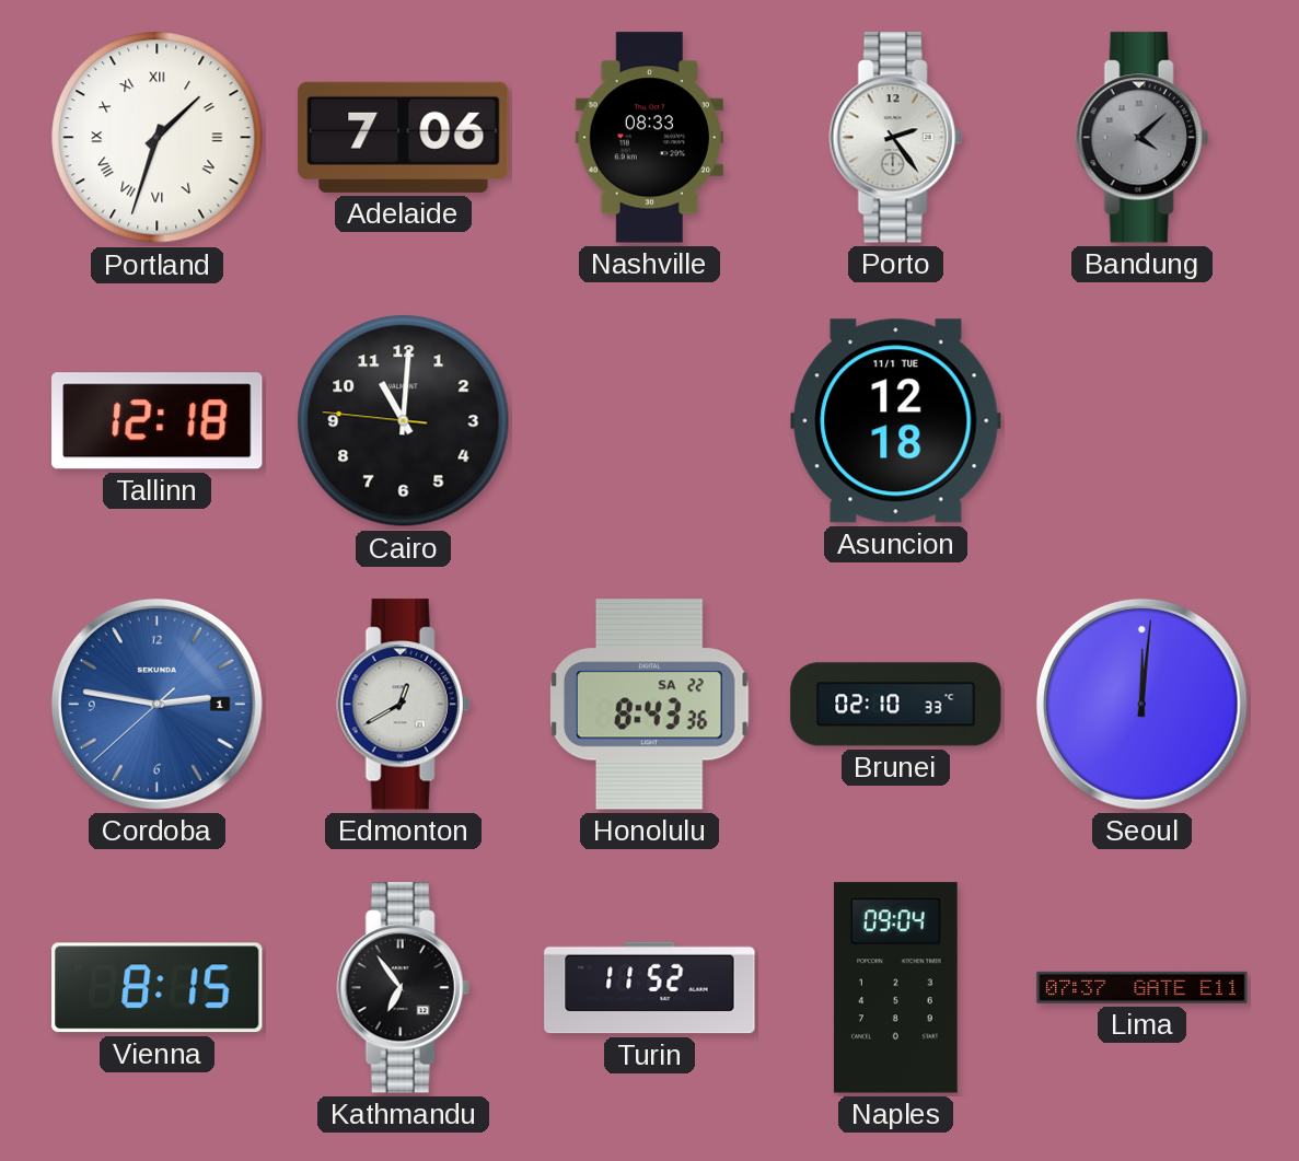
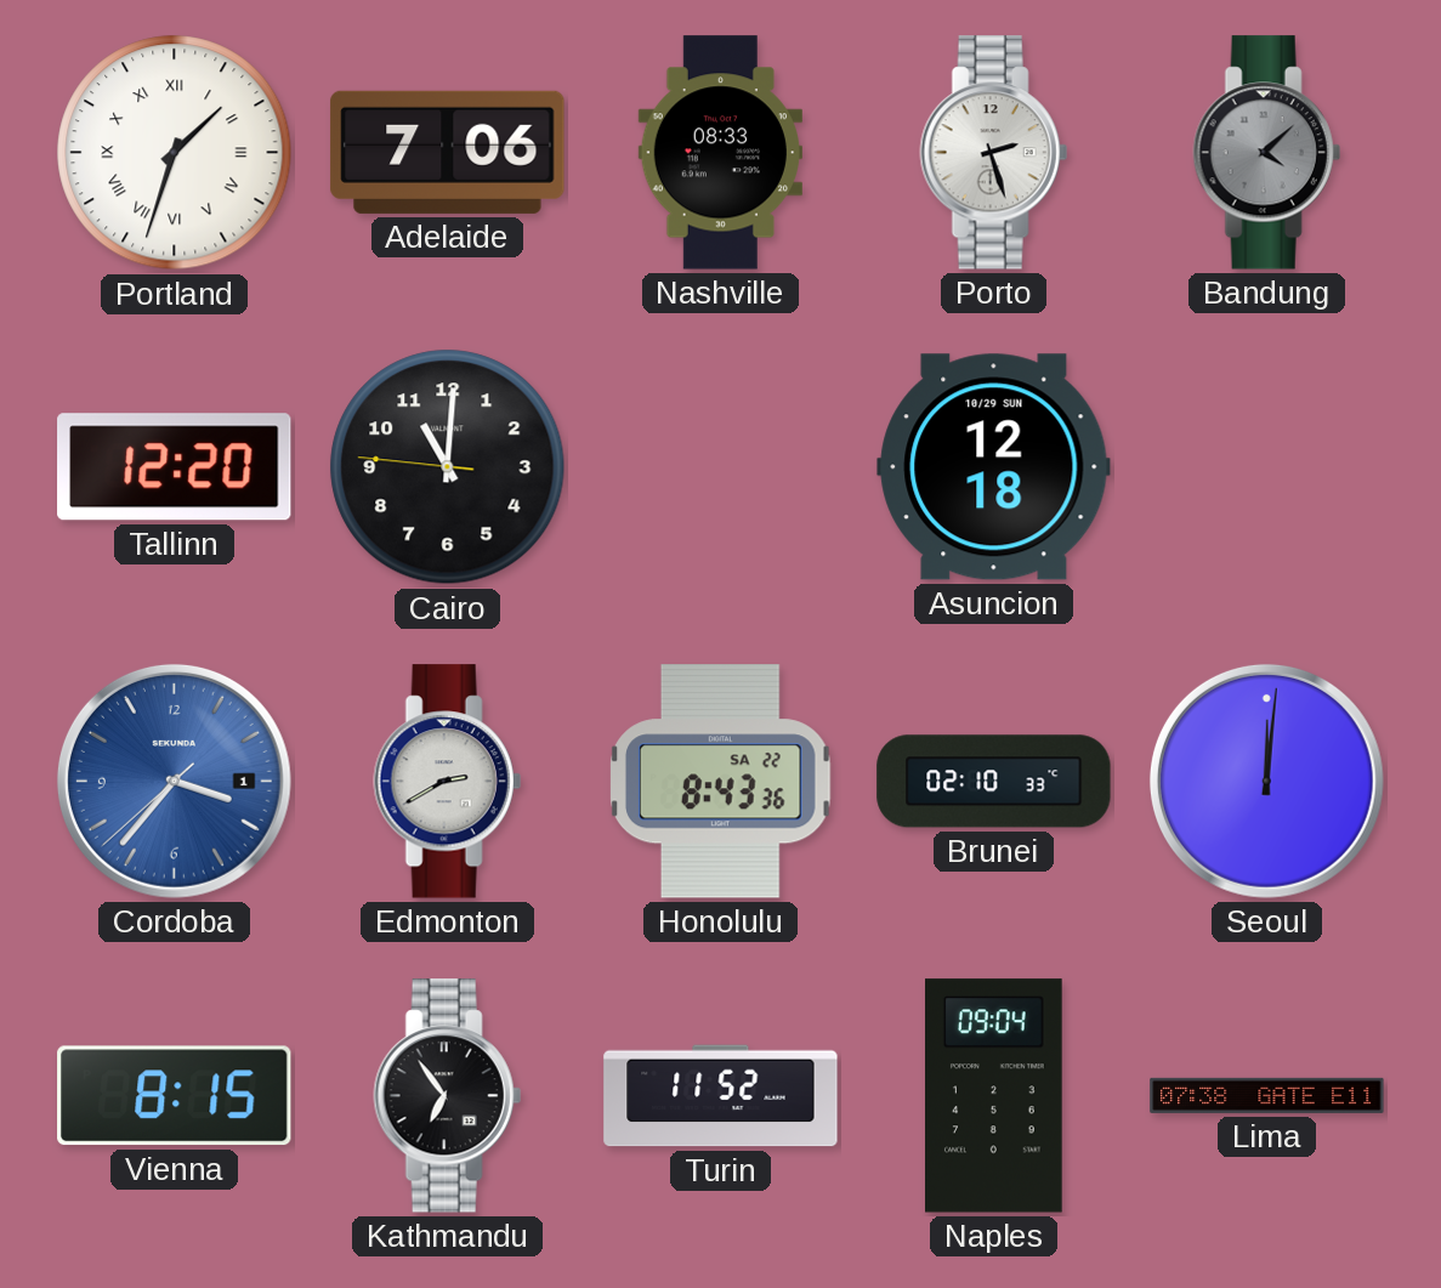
Porto: 2:24 -> 2:27 (993, 153)
Tallinn: 12:18 -> 12:20 (175, 467)
Asuncion date: 11/1 TUE -> 10/29 SUN (994, 467)
Cordoba: 2:46 -> 3:36 (174, 781)
Edmonton: 12:40 -> 2:40 (447, 782)
Lima: 07:37 -> 07:38 (1267, 1095)
